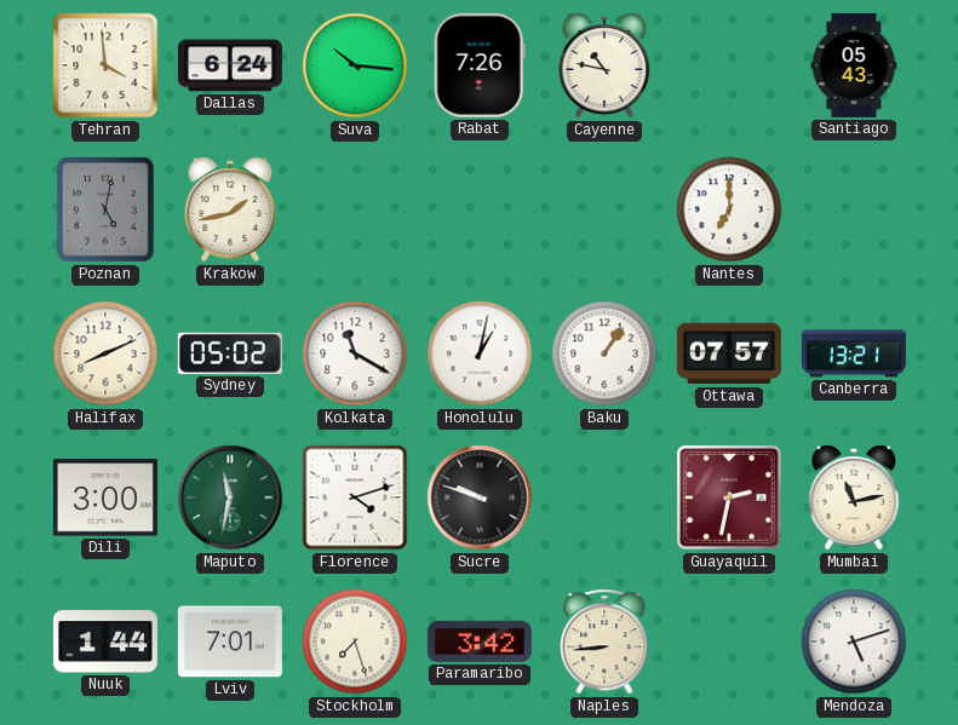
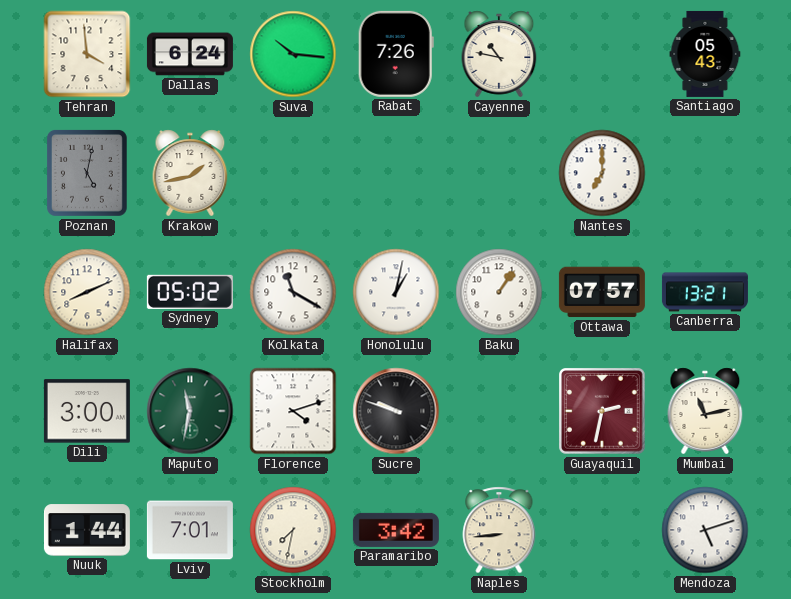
Stockholm: 7:27 -> 7:32 (293, 530)
